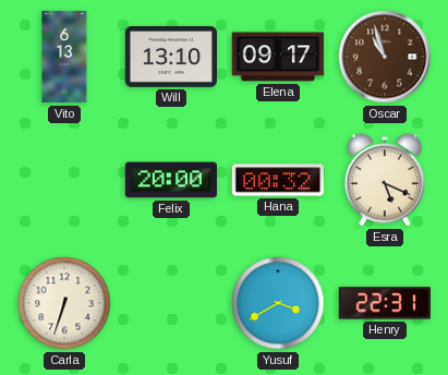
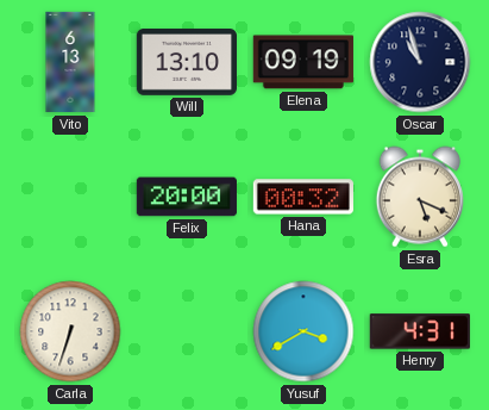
Elena: 09:17 -> 09:19 (303, 62)
Oscar dial: brown -> navy (420, 62)
Henry: 22:31 -> 4:31 (420, 331)
